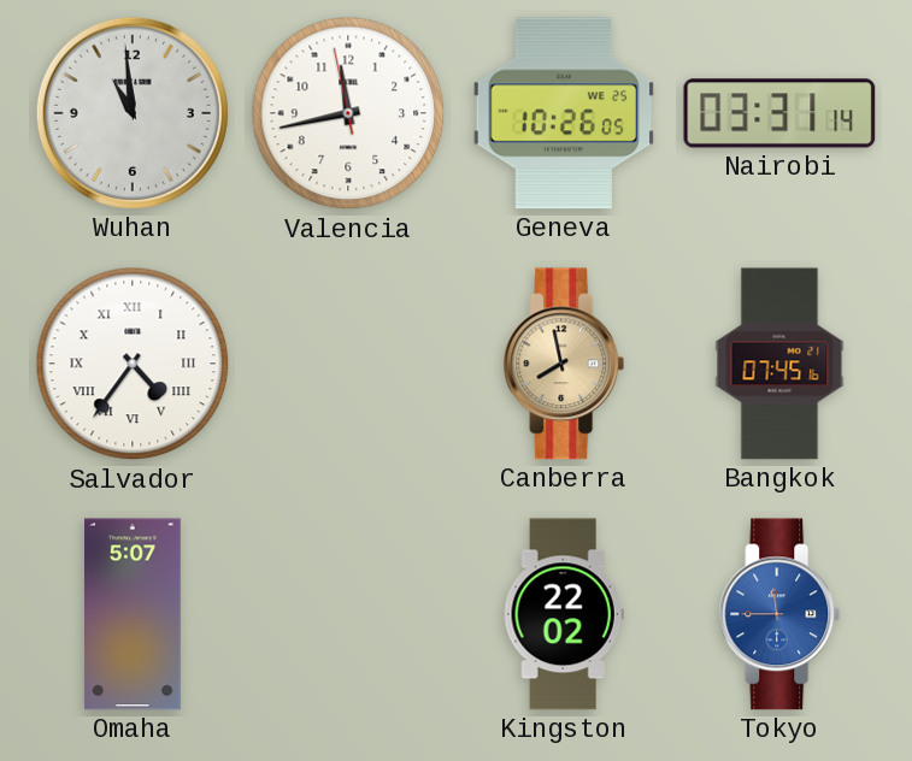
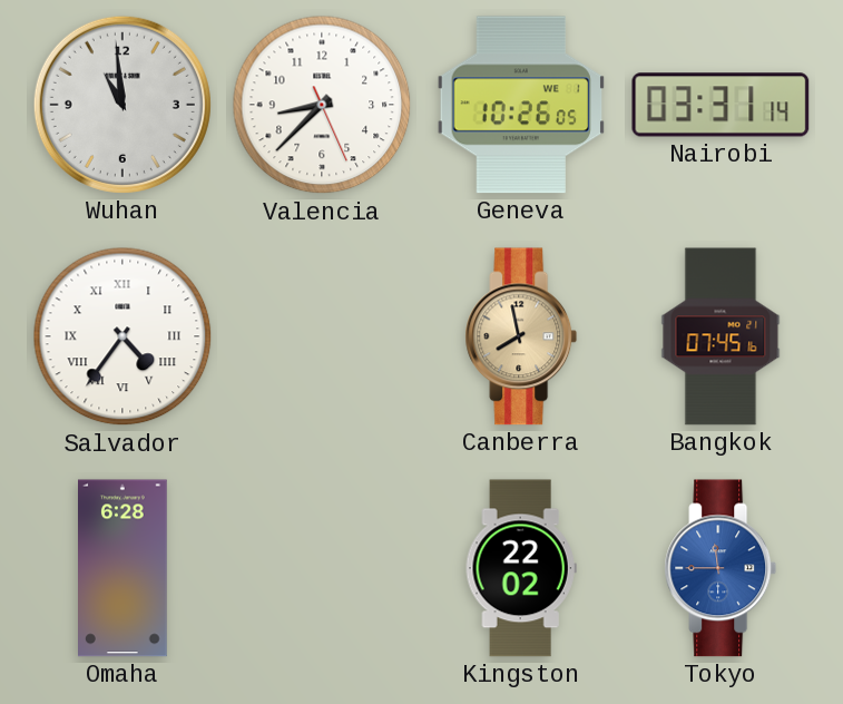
Valencia: 11:42 -> 8:37 (322, 105)
Geneva date: WE 25 -> WE 1 (520, 105)
Omaha: 5:07 -> 6:28 (124, 568)
